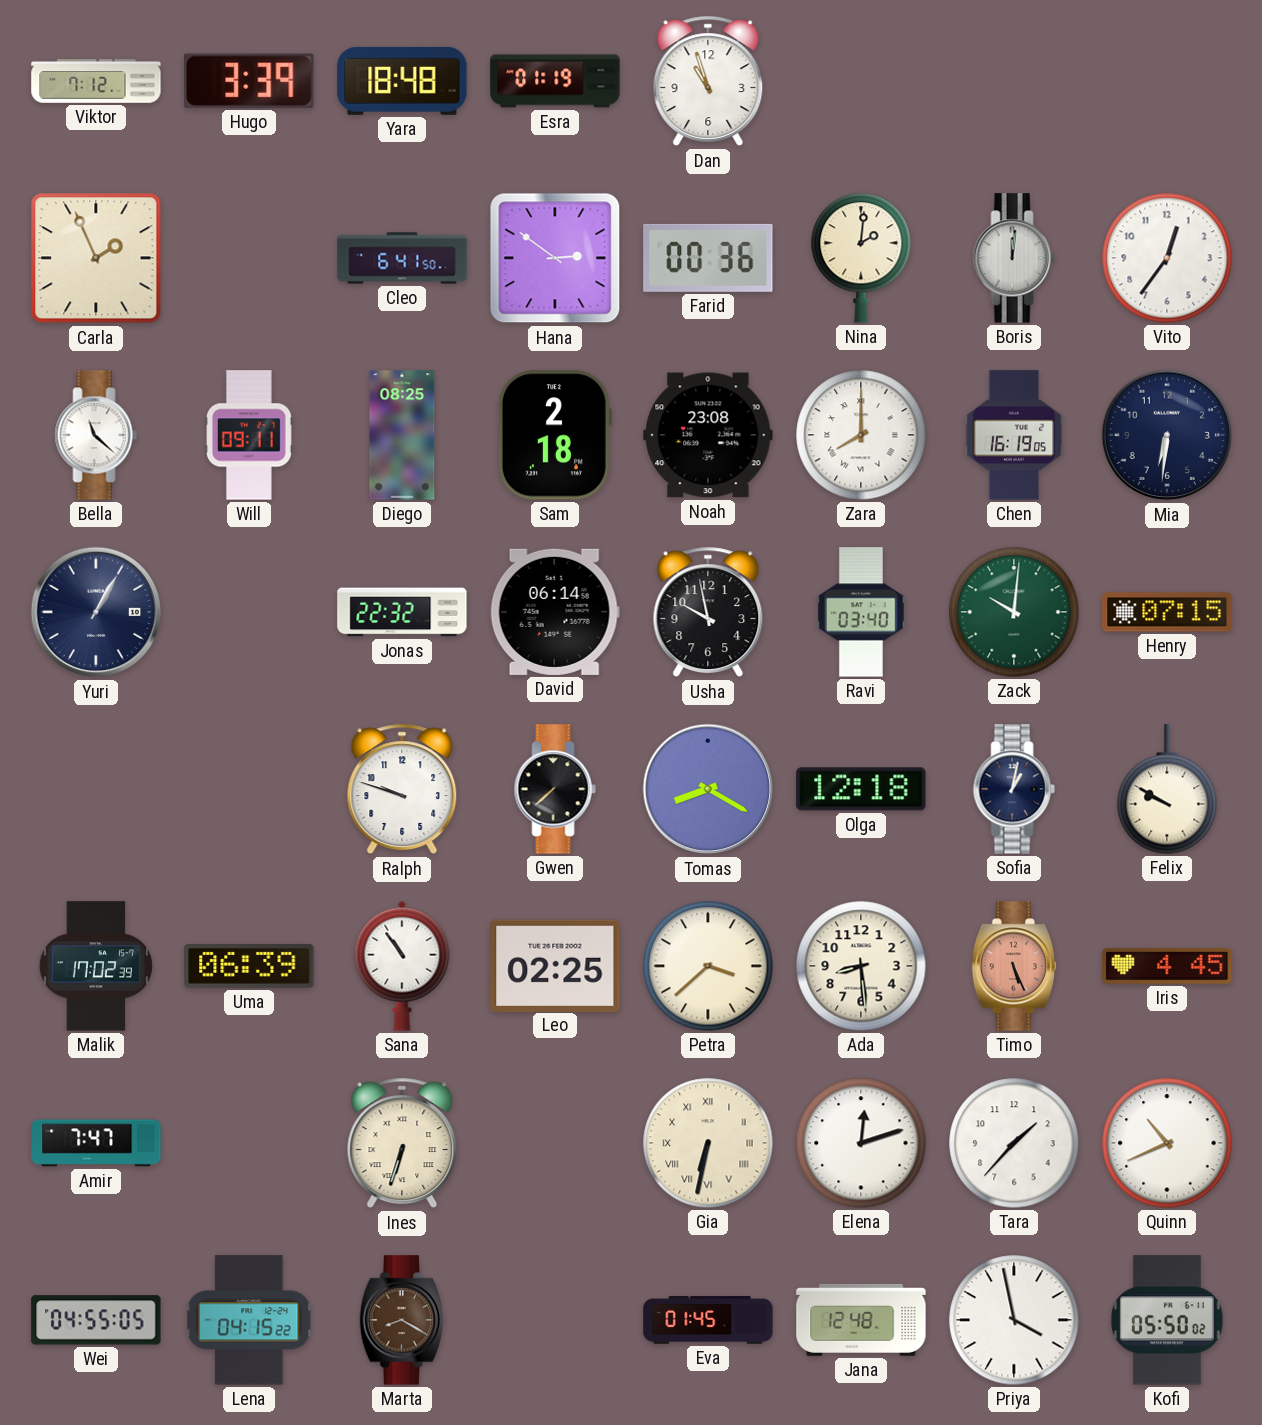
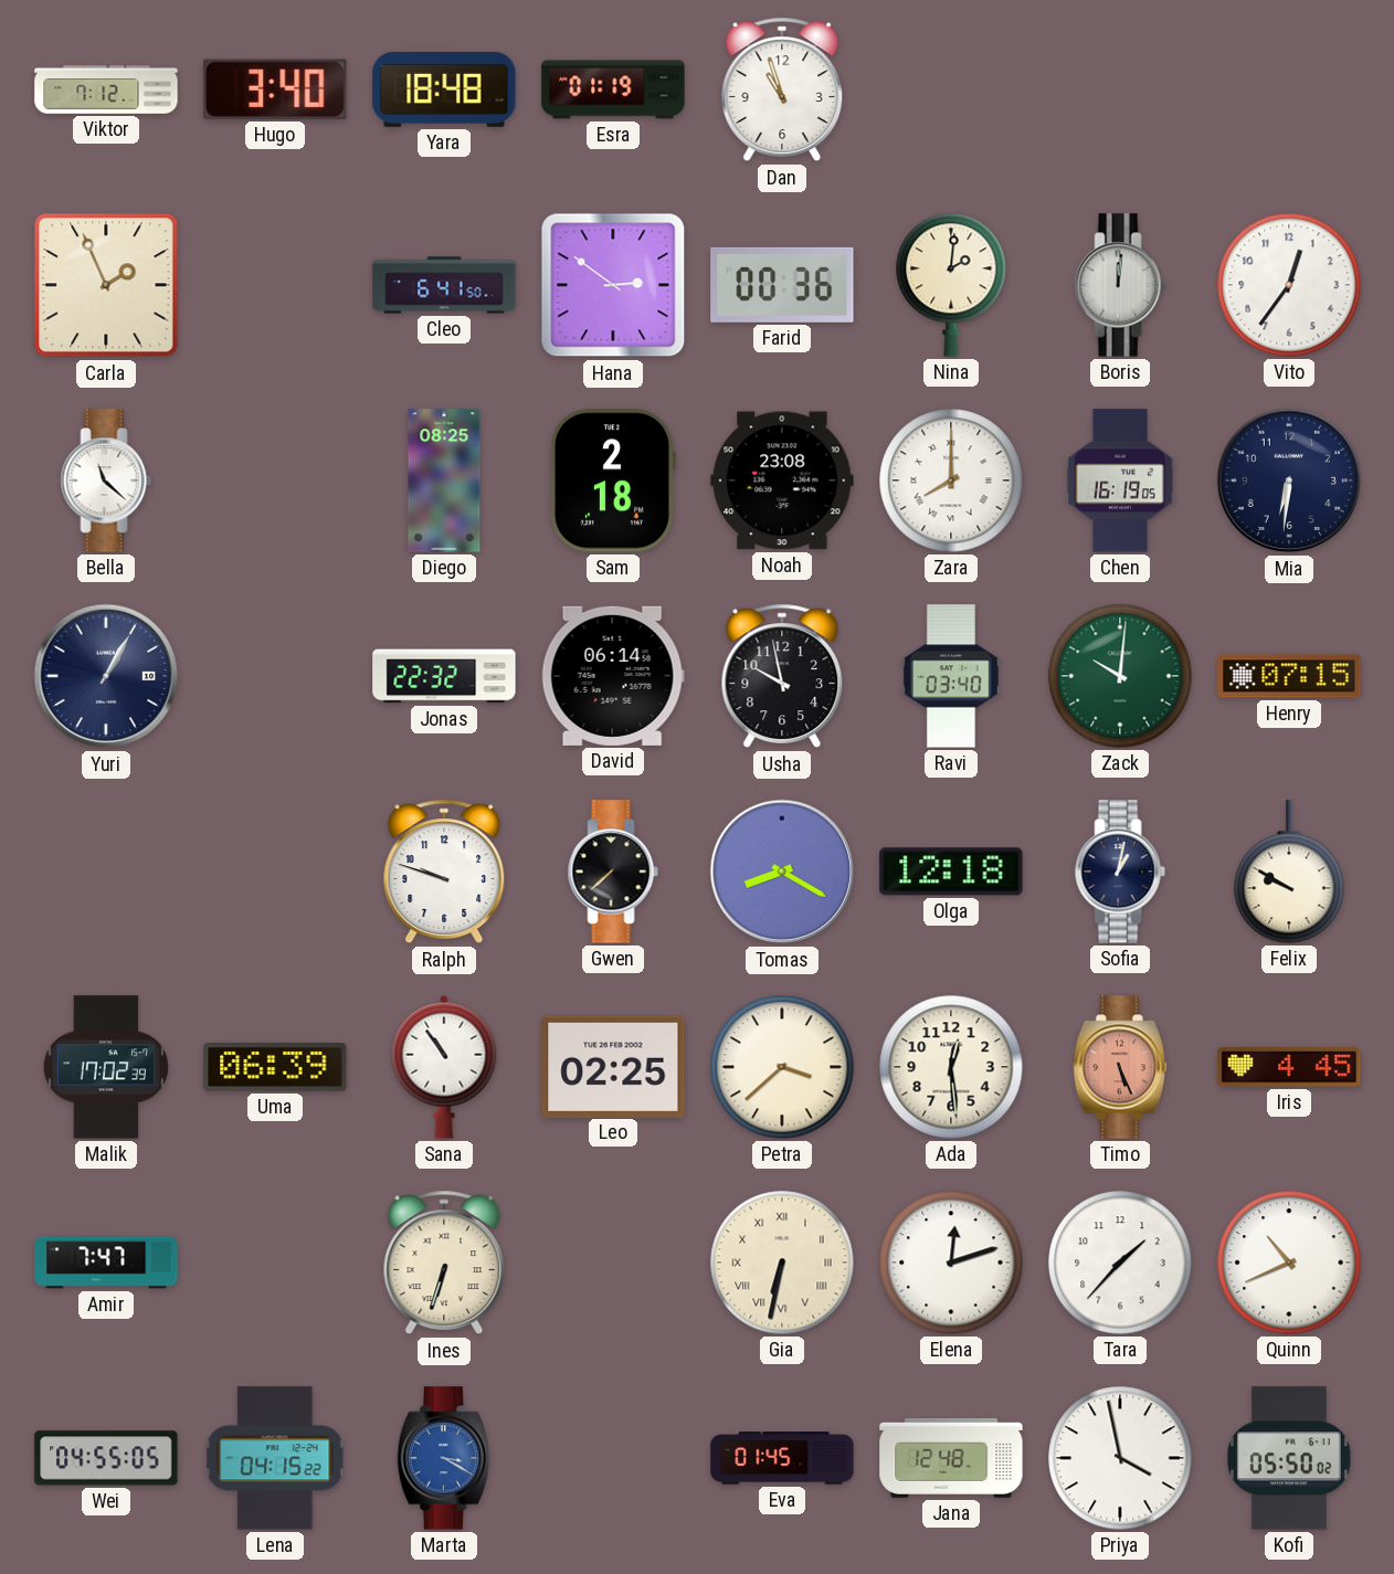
Hugo: 3:39 -> 3:40 (275, 89)
Will: 09:11 -> none (249, 435)
Ada: 8:29 -> 12:29 (951, 1067)
Marta: 8:20 -> 3:20 (443, 1458)
Marta dial: brown -> blue (443, 1458)
